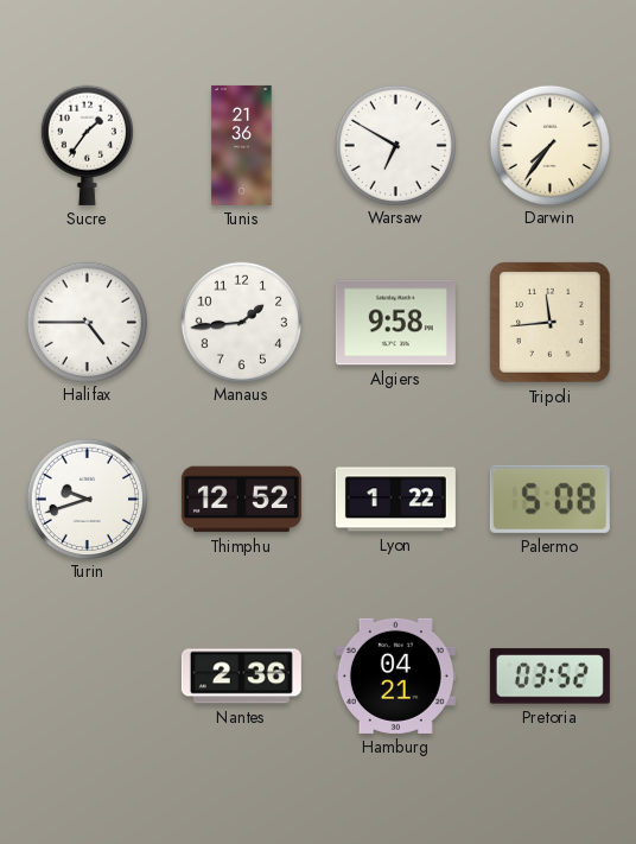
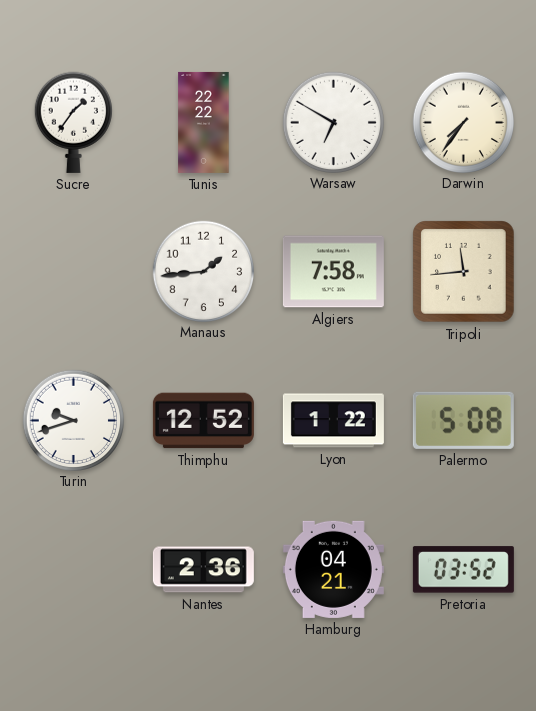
Tunis: 21:36 -> 22:22 (204, 122)
Halifax: 4:45 -> none (87, 322)
Algiers: 9:58 -> 7:58 (333, 272)
